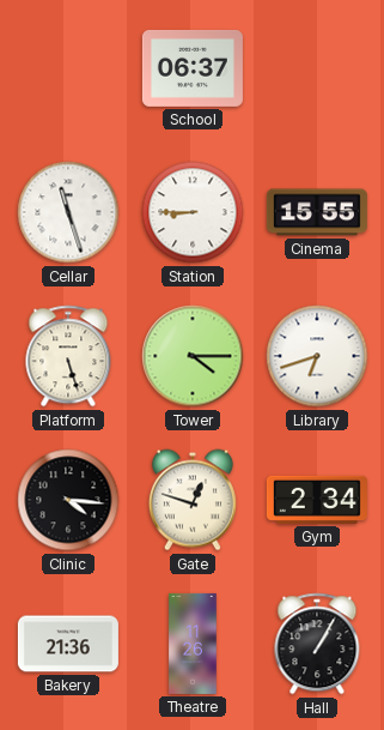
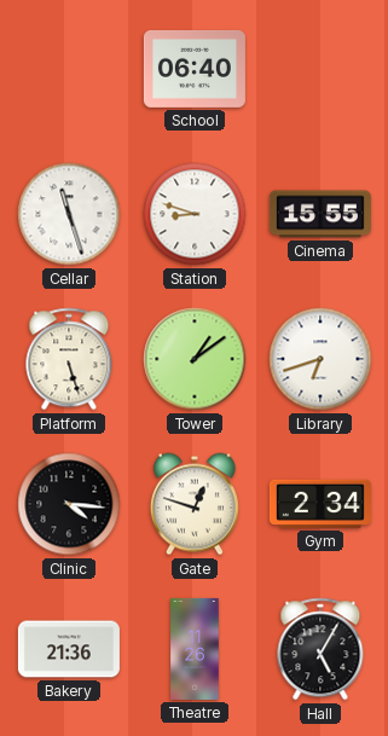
School: 06:37 -> 06:40 (195, 69)
Station: 8:45 -> 8:48 (195, 214)
Tower: 4:15 -> 1:09 (195, 359)
Hall: 1:05 -> 5:05 (320, 649)
